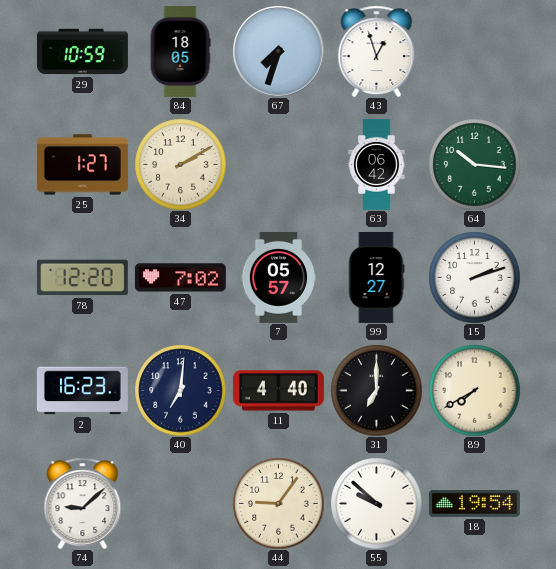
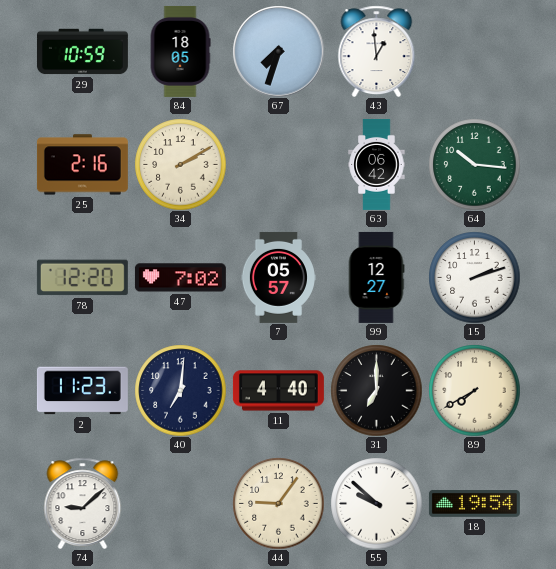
43: 12:57 -> 12:59 (377, 51)
25: 1:27 -> 2:16 (82, 165)
2: 16:23 -> 11:23 (82, 391)
